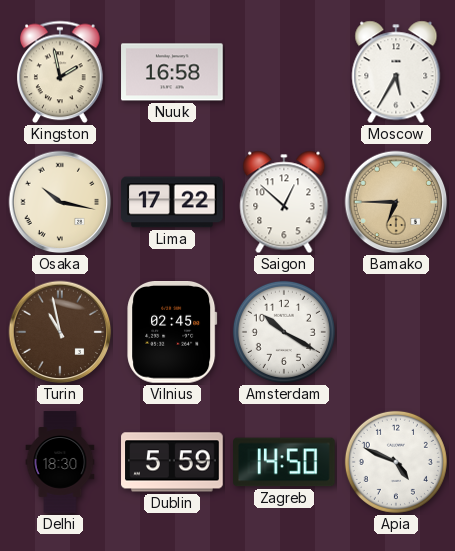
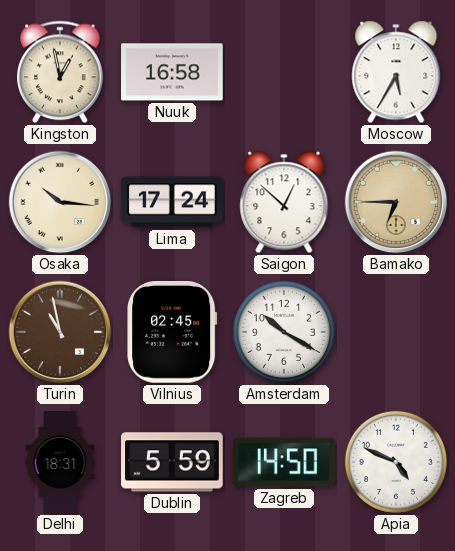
Kingston: 1:58 -> 12:58 (60, 72)
Osaka: 10:17 -> 10:16 (60, 202)
Lima: 17:22 -> 17:24 (172, 202)
Delhi: 18:30 -> 18:31 (60, 462)
